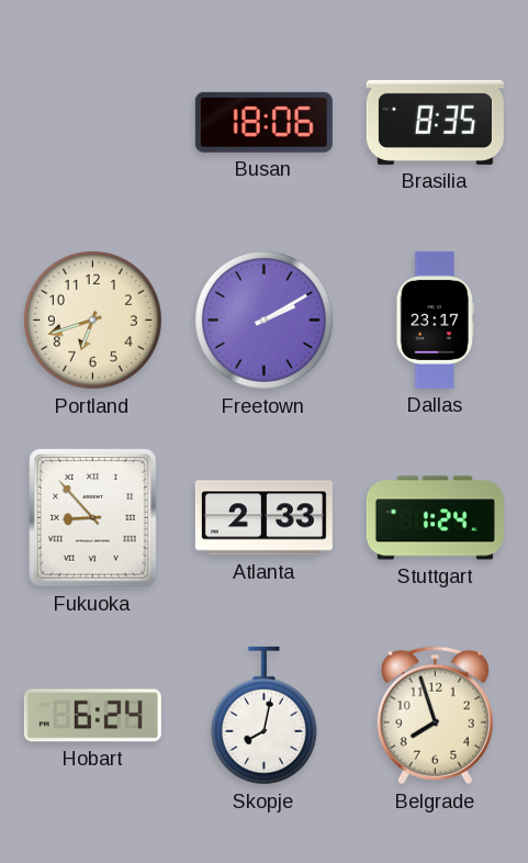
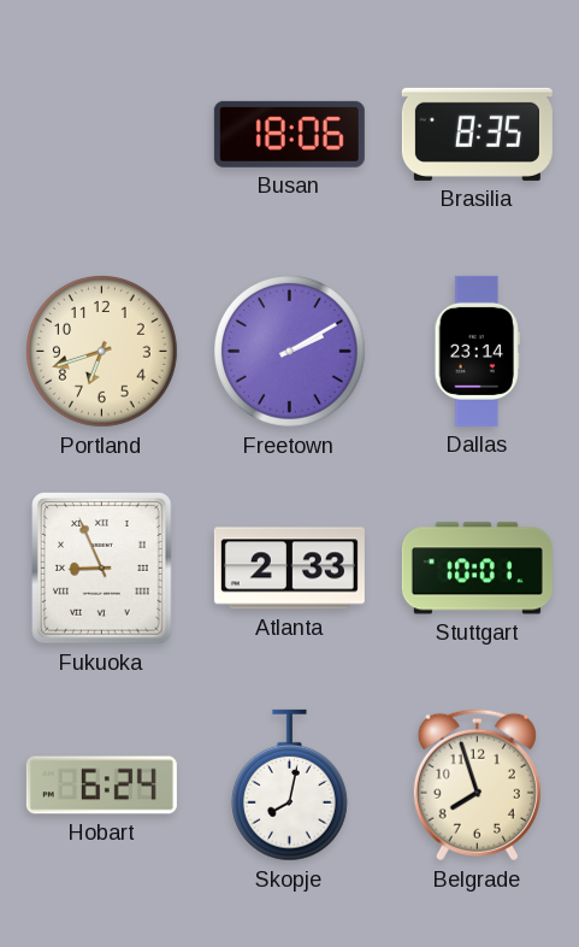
Dallas: 23:17 -> 23:14 (477, 351)
Fukuoka: 8:53 -> 8:56 (102, 569)
Stuttgart: 1:24 -> 10:01 (477, 569)
